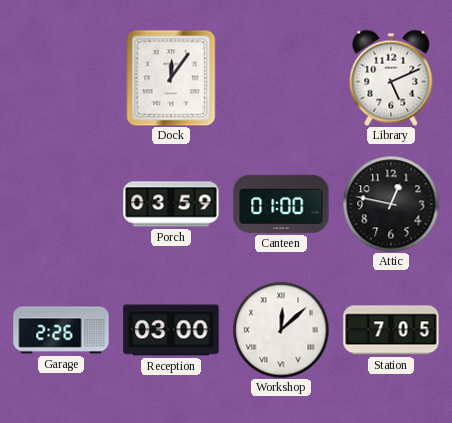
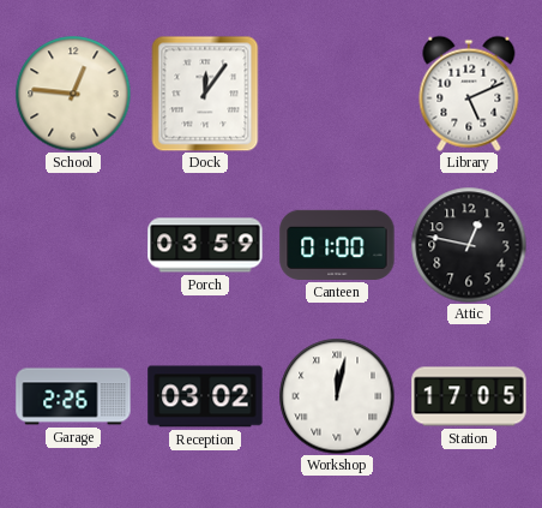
School: none -> 12:46 (73, 94)
Reception: 03:00 -> 03:02 (205, 396)
Workshop: 12:08 -> 12:02 (337, 396)
Station: 7:05 -> 17:05 (469, 396)
